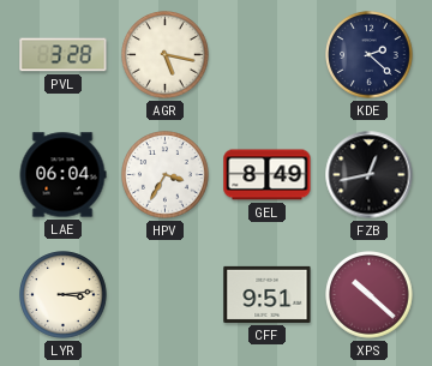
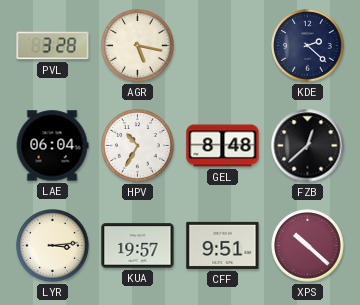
HPV: 3:35 -> 10:35 (138, 146)
GEL: 8:49 -> 8:48 (223, 146)
FZB: 12:43 -> 12:38 (308, 146)
KUA: none -> 19:57 (138, 246)
